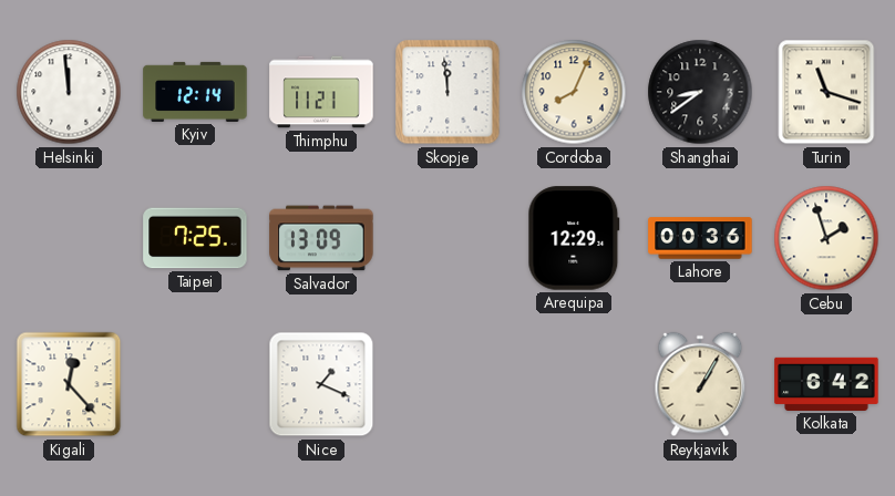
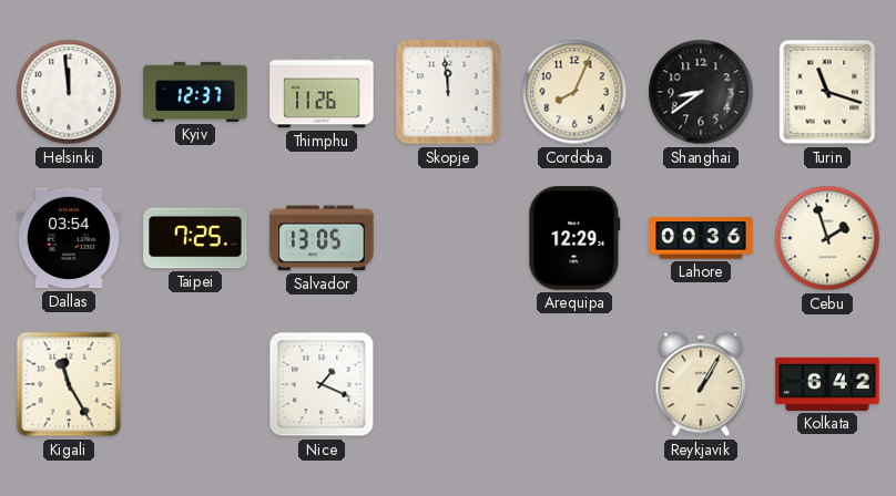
Kyiv: 12:14 -> 12:37 (195, 92)
Thimphu: 11:21 -> 11:26 (322, 92)
Dallas: none -> 03:54 (69, 238)
Salvador: 13:09 -> 13:05 (322, 238)
Kigali: 12:23 -> 11:25 (69, 384)
